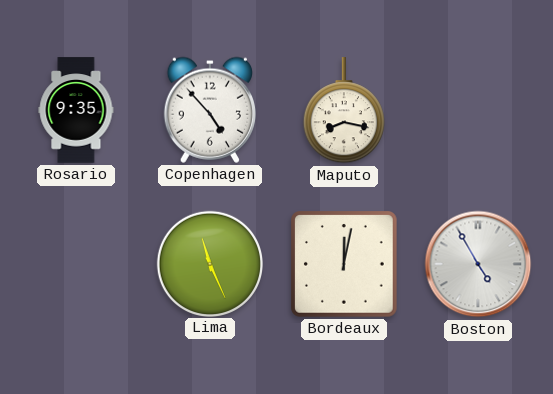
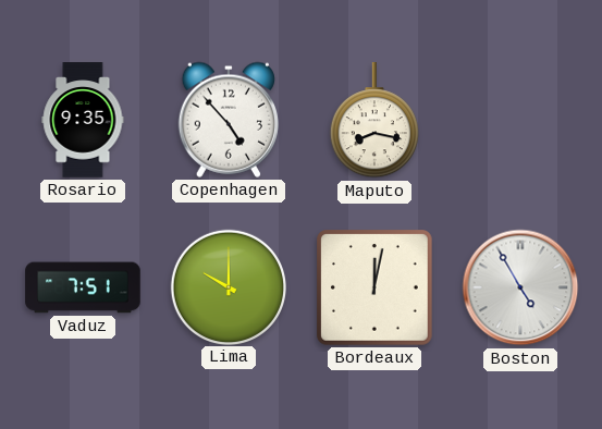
Vaduz: none -> 7:51 (83, 287)
Lima: 11:26 -> 10:00 (228, 286)
